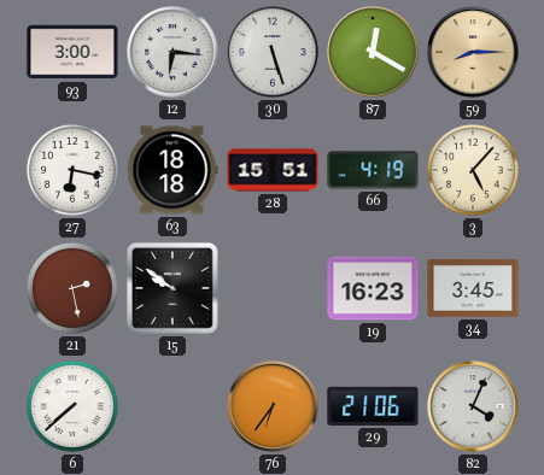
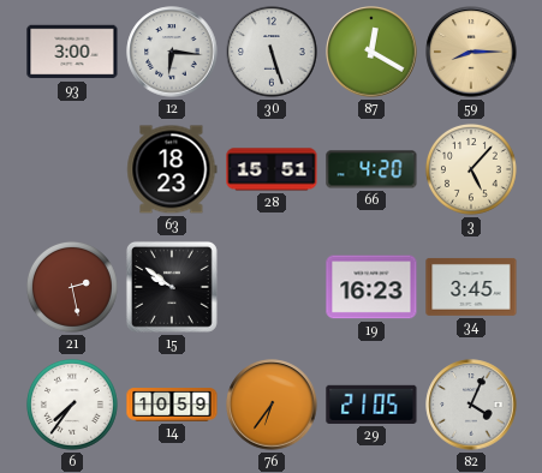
27: 6:17 -> none (72, 170)
63: 18:18 -> 18:23 (172, 169)
66: 4:19 -> 4:20 (371, 169)
6: 7:38 -> 7:36 (72, 405)
14: none -> 10:59 (172, 405)
29: 21:06 -> 21:05 (371, 405)
